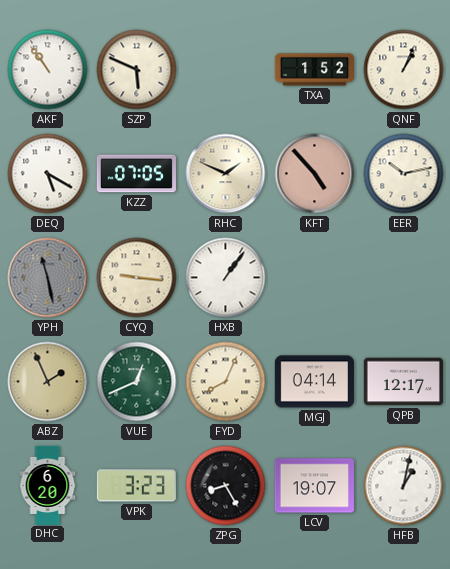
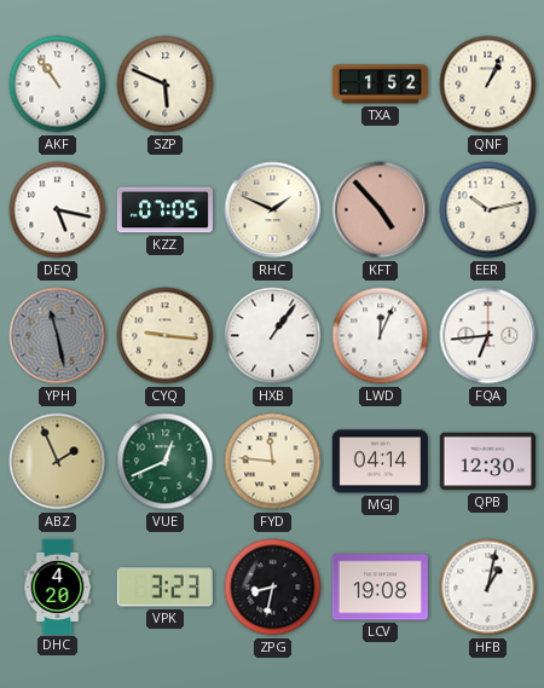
DEQ: 5:20 -> 5:17 (58, 210)
LWD: none -> 12:04 (381, 336)
FQA: none -> 6:44 (488, 336)
FYD: 8:04 -> 11:46 (273, 462)
QPB: 12:17 -> 12:30 (487, 462)
DHC: 6:20 -> 4:20 (58, 586)
ZPG: 8:25 -> 8:32 (273, 588)
LCV: 19:07 -> 19:08 (380, 588)
